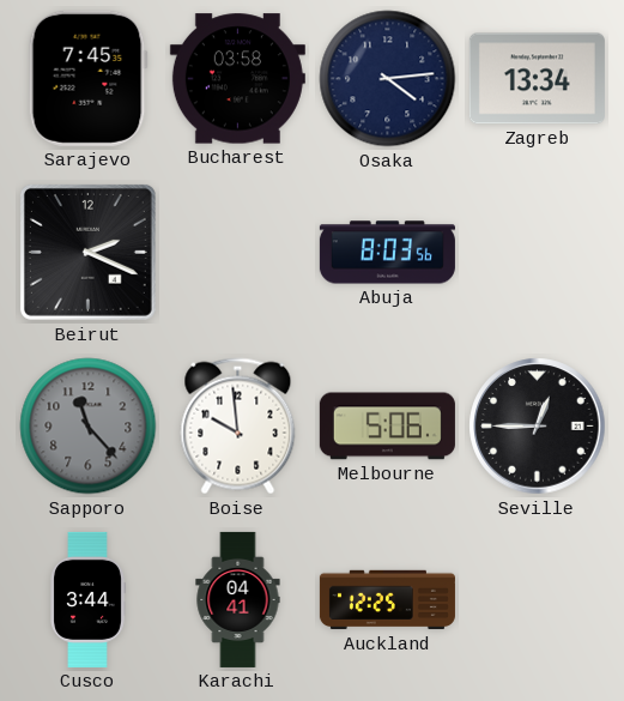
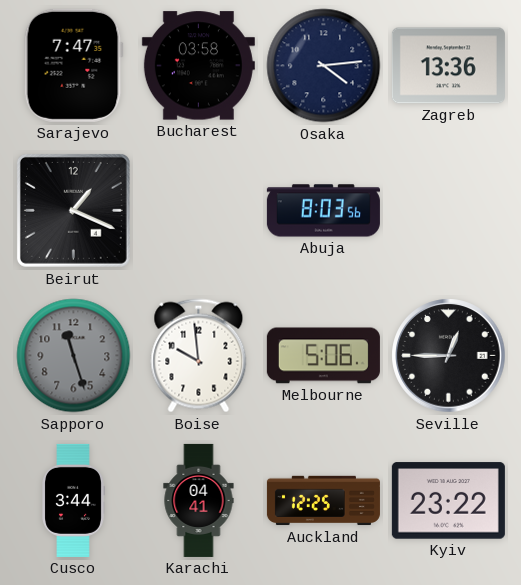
Sarajevo: 7:45 -> 7:47 (73, 65)
Zagreb: 13:34 -> 13:36 (448, 66)
Beirut: 2:19 -> 1:19 (73, 210)
Sapporo: 11:23 -> 11:27 (74, 356)
Kyiv: none -> 23:22 (448, 501)
